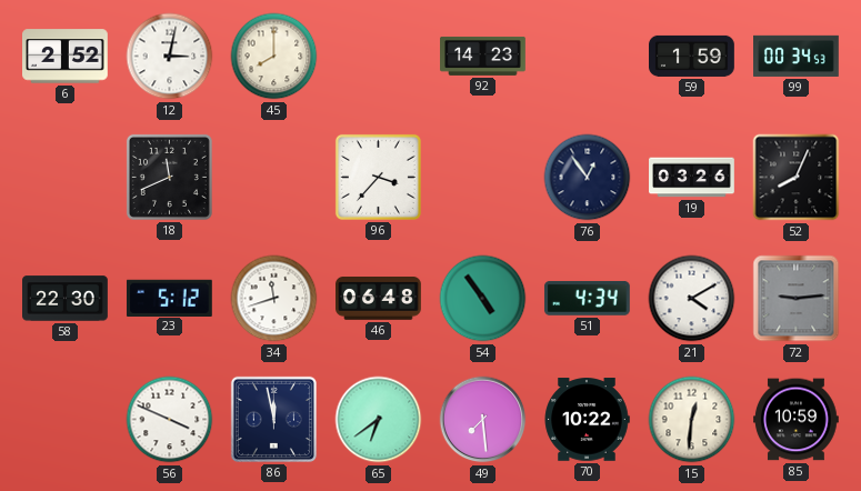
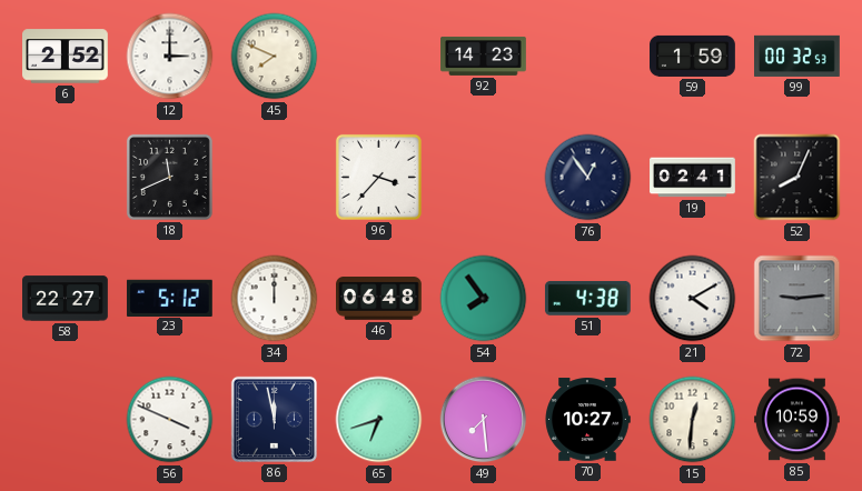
12: 3:02 -> 3:00 (170, 57)
45: 8:00 -> 7:49 (275, 57)
99: 00:34 -> 00:32 (797, 56)
19: 03:26 -> 02:41 (693, 178)
58: 22:30 -> 22:27 (66, 299)
34: 11:42 -> 12:00 (275, 299)
54: 4:54 -> 7:54 (484, 299)
51: 4:34 -> 4:38 (587, 298)
65: 6:39 -> 6:42 (379, 420)
70: 10:22 -> 10:27 (587, 420)
